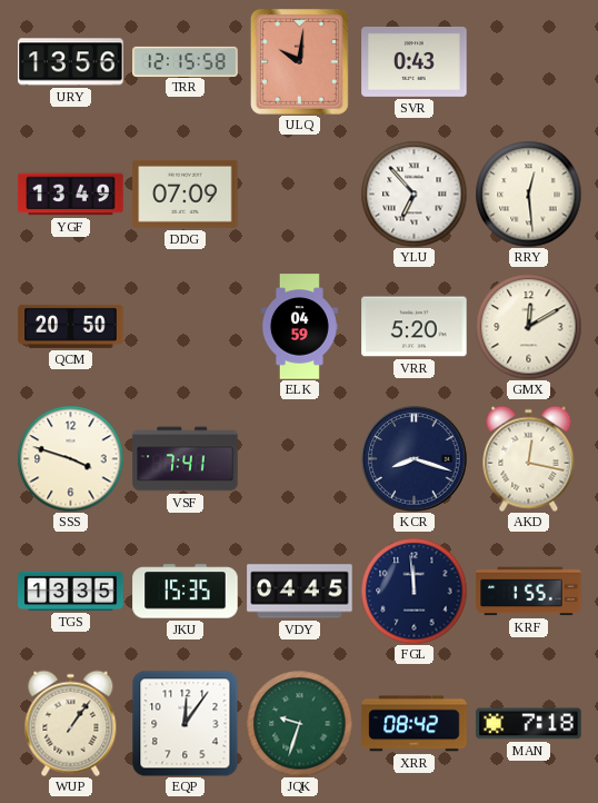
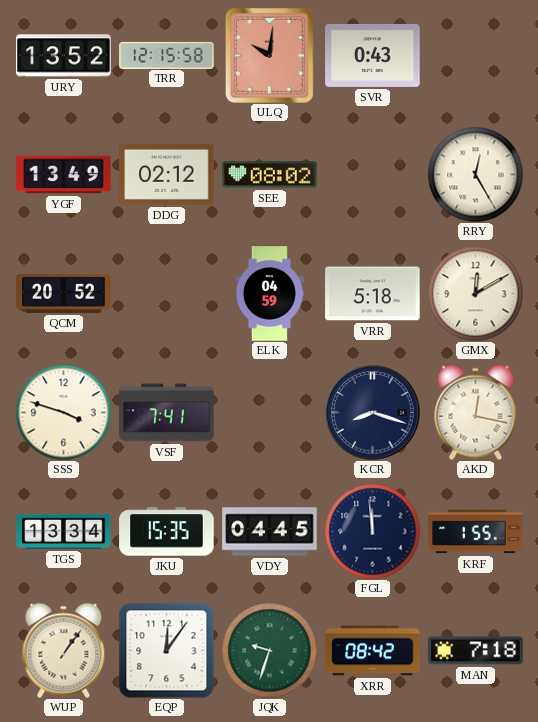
URY: 13:56 -> 13:52 (64, 56)
DDG: 07:09 -> 02:12 (167, 174)
SEE: none -> 08:02 (270, 175)
YLU: 6:53 -> none (413, 194)
RRY: 12:29 -> 12:25 (475, 174)
QCM: 20:50 -> 20:52 (64, 293)
VRR: 5:20 -> 5:18 (373, 294)
TGS: 13:35 -> 13:34 (64, 531)
